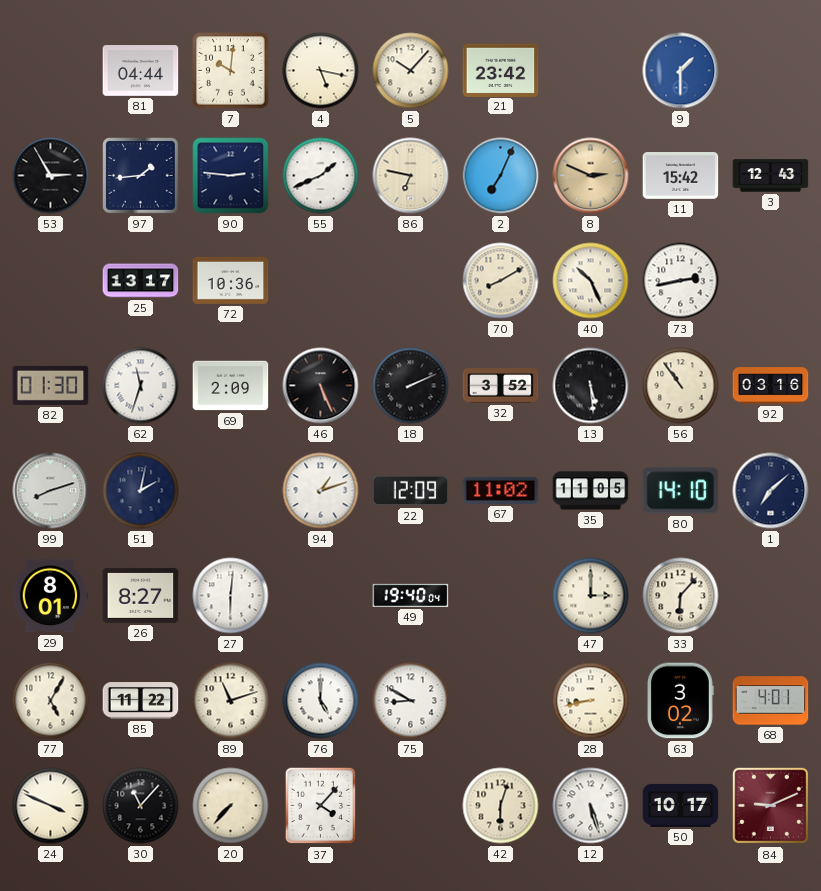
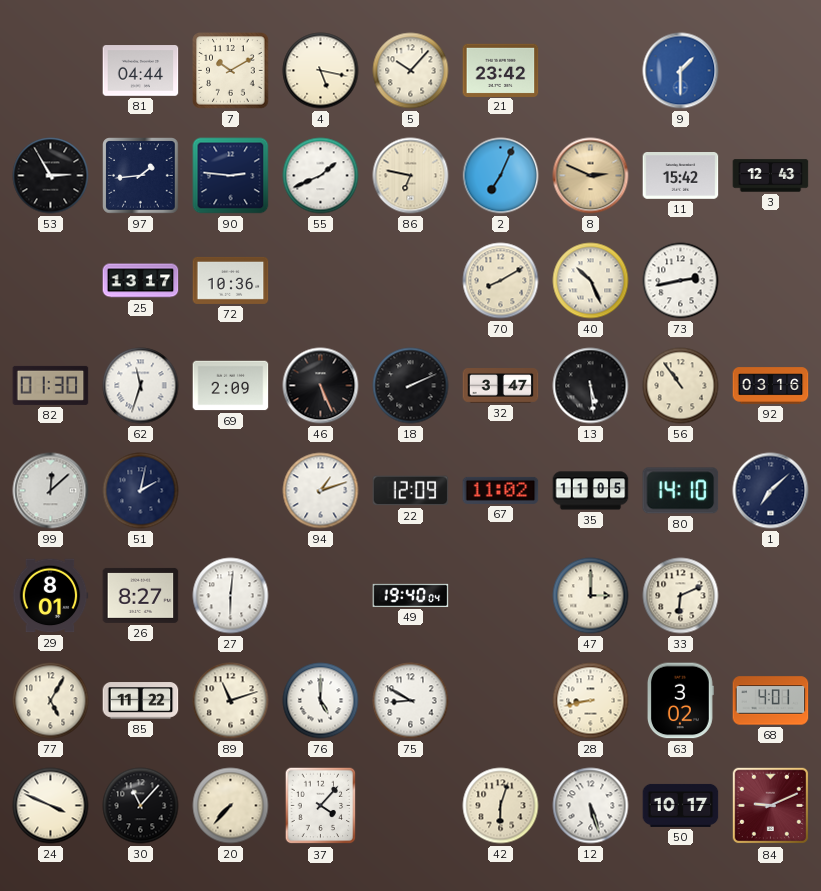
7: 10:01 -> 10:10 (231, 71)
32: 3:52 -> 3:47 (501, 386)
99: 8:12 -> 12:08 (51, 491)
33: 6:07 -> 6:11 (681, 596)
